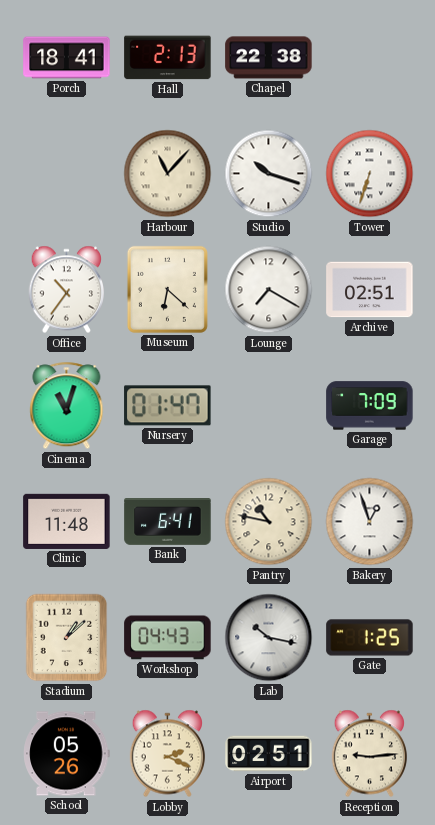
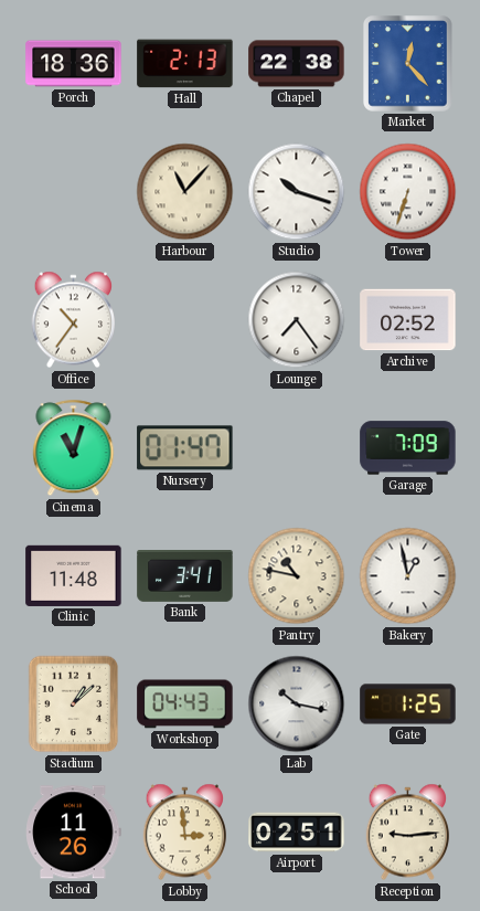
Porch: 18:41 -> 18:36 (74, 64)
Market: none -> 12:23 (408, 64)
Museum: 6:22 -> none (167, 289)
Lounge: 7:20 -> 7:24 (297, 320)
Archive: 02:51 -> 02:52 (408, 320)
Bank: 6:41 -> 3:41 (185, 576)
Bakery: 12:57 -> 12:58 (408, 576)
School: 05:26 -> 11:26 (74, 833)
Lobby: 2:19 -> 2:59 (184, 833)
